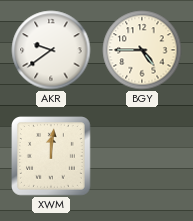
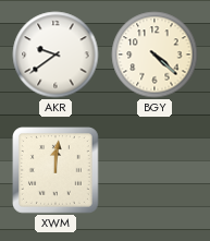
BGY: 4:45 -> 4:22 (155, 55)
